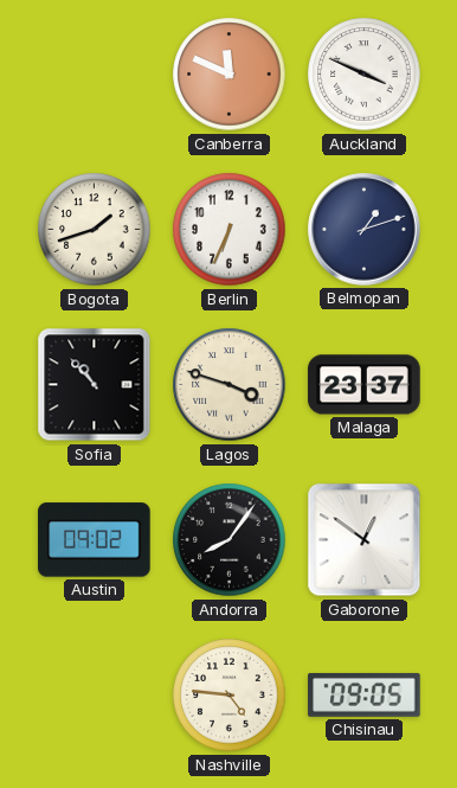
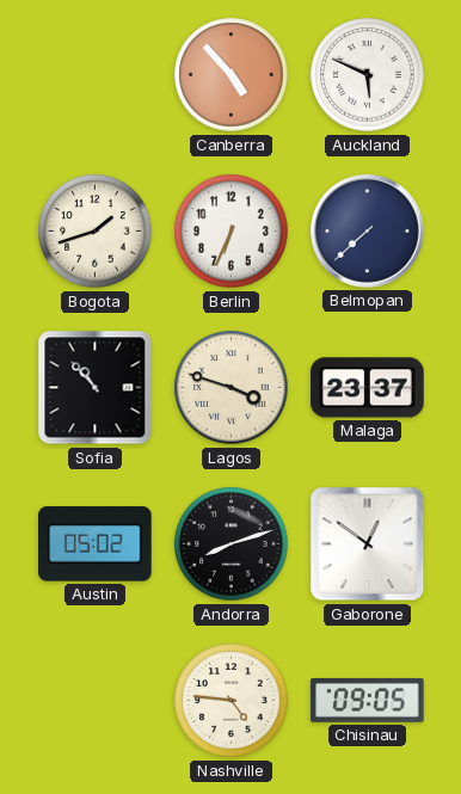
Canberra: 11:49 -> 4:53 (232, 75)
Auckland: 3:49 -> 5:49 (368, 75)
Belmopan: 1:12 -> 7:38 (368, 232)
Austin: 09:02 -> 05:02 (96, 544)
Andorra: 8:06 -> 8:12 (232, 544)
